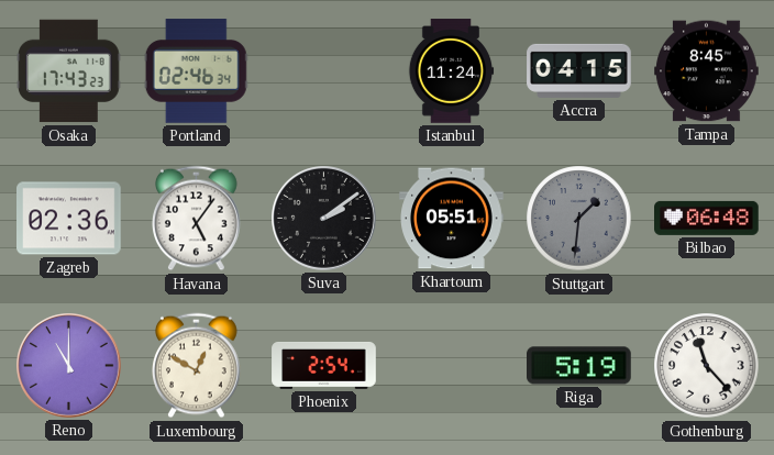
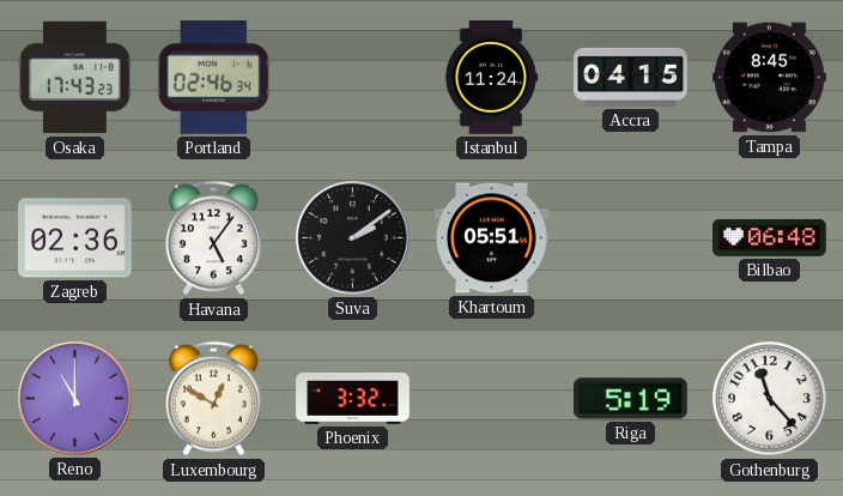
Stuttgart: 1:31 -> none (579, 219)
Phoenix: 2:54 -> 3:32 (353, 398)
